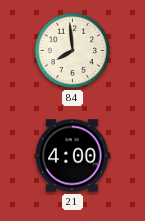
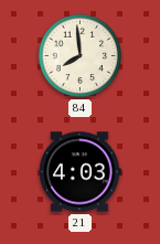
21: 4:00 -> 4:03 (81, 172)
